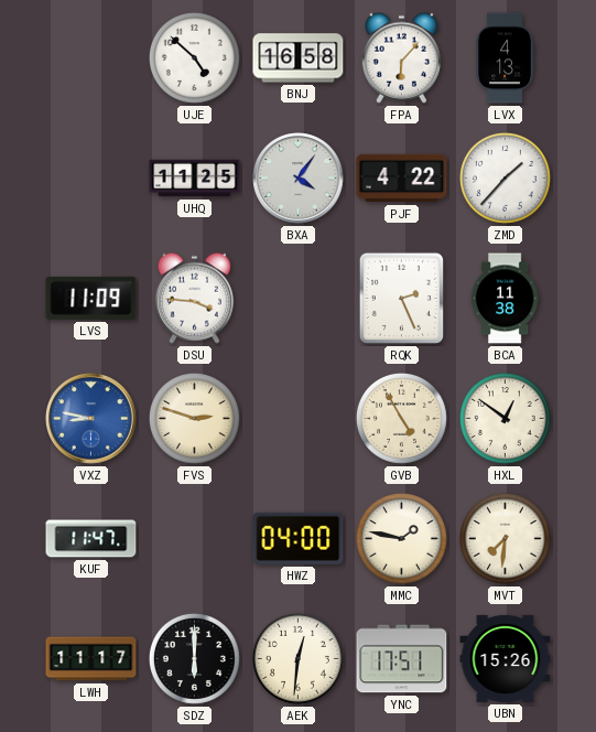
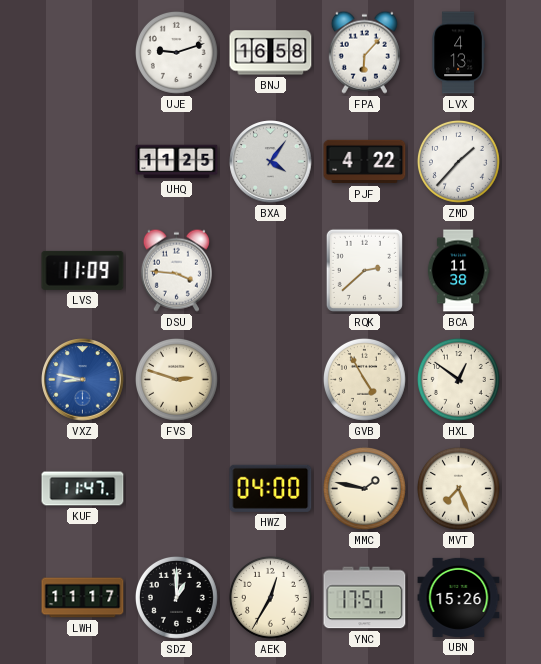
UJE: 4:52 -> 9:12 (176, 52)
RQK: 2:26 -> 2:38 (364, 270)
MVT: 7:31 -> 7:26 (458, 488)
SDZ: 6:00 -> 1:00 (176, 597)
AEK: 12:31 -> 12:35 (270, 597)
